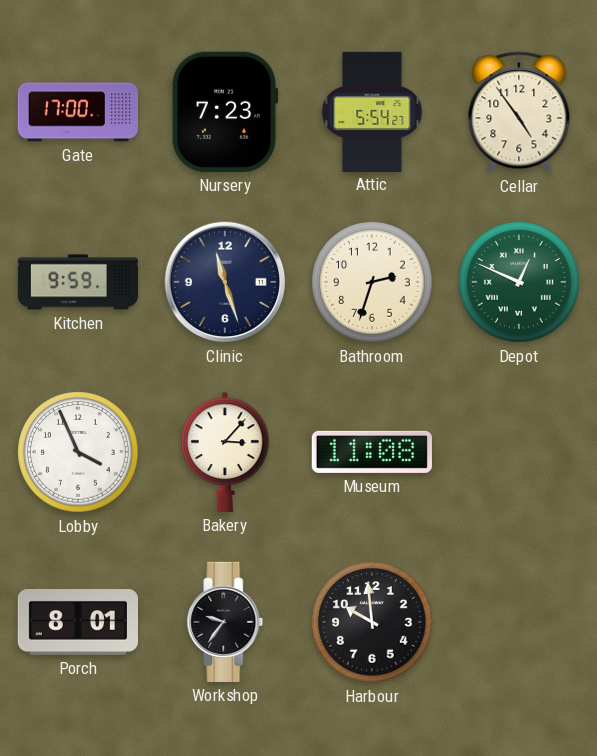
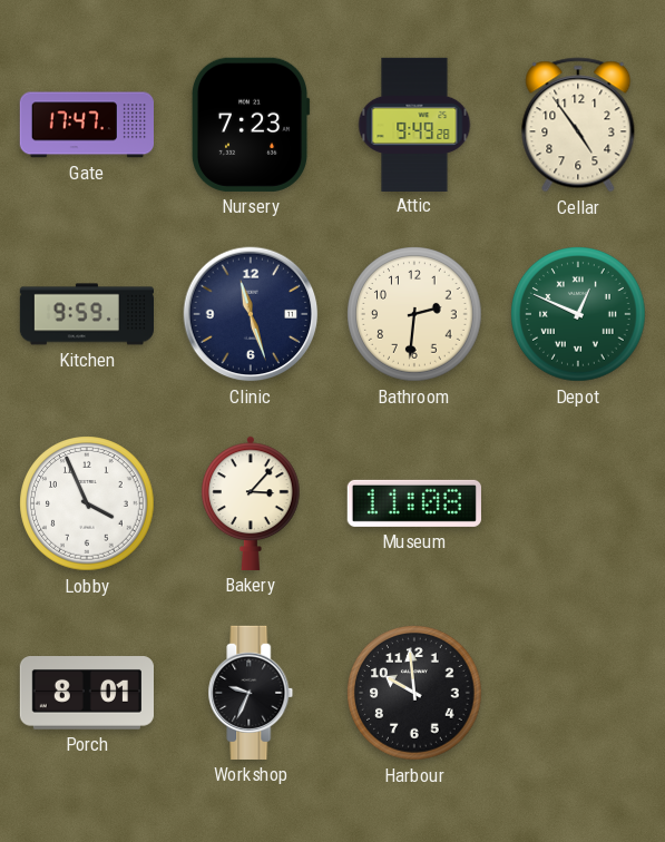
Gate: 17:00 -> 17:47 (86, 125)
Attic: 5:54 -> 9:49 (414, 124)
Bathroom: 2:33 -> 2:31 (414, 314)
Workshop: 9:36 -> 9:34 (251, 693)
